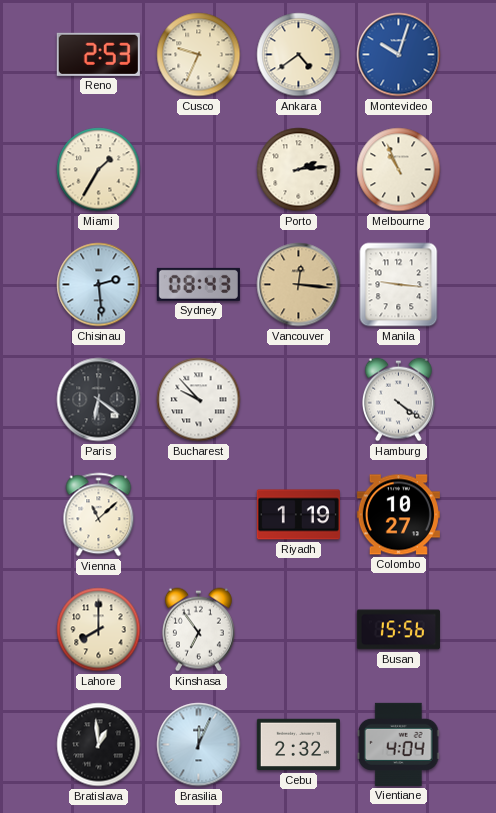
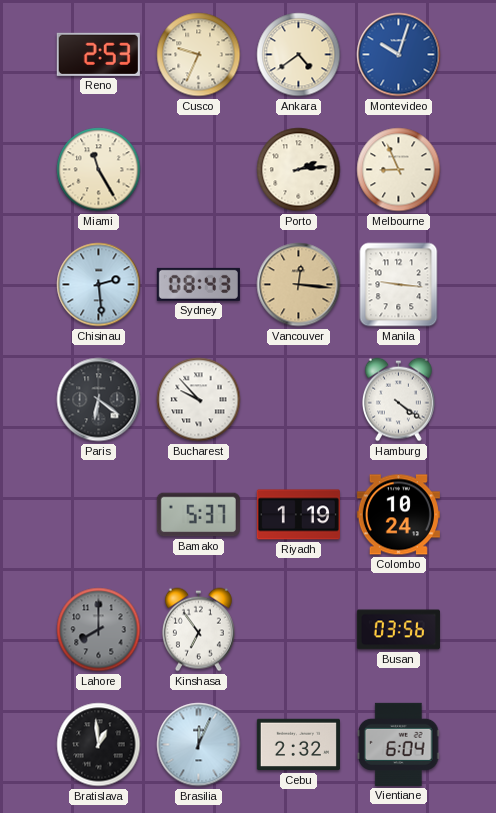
Miami: 1:35 -> 11:25 (99, 170)
Melbourne: 10:56 -> 8:56 (399, 170)
Vienna: 11:08 -> none (99, 515)
Bamako: none -> 5:37 (198, 515)
Colombo: 10:27 -> 10:24 (398, 515)
Lahore dial: cream -> grey (99, 630)
Busan: 15:56 -> 03:56 (398, 630)
Vientiane: 4:04 -> 6:04 (398, 744)
